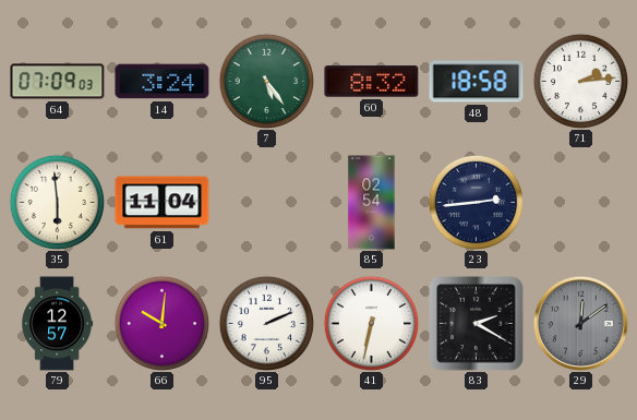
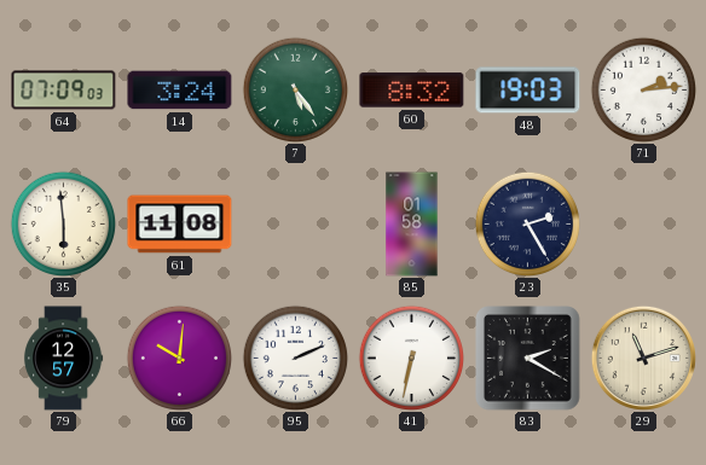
48: 18:58 -> 19:03 (528, 91)
61: 11:04 -> 11:08 (180, 225)
85: 02:54 -> 01:58 (412, 225)
23: 2:44 -> 2:25 (527, 223)
29: 12:09 -> 11:12 (643, 358)
29 dial: grey -> cream (643, 358)
